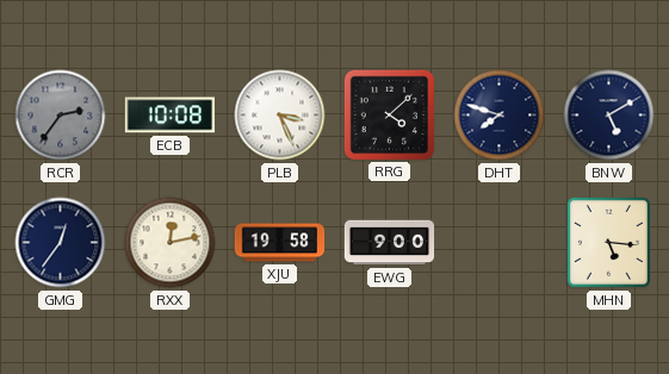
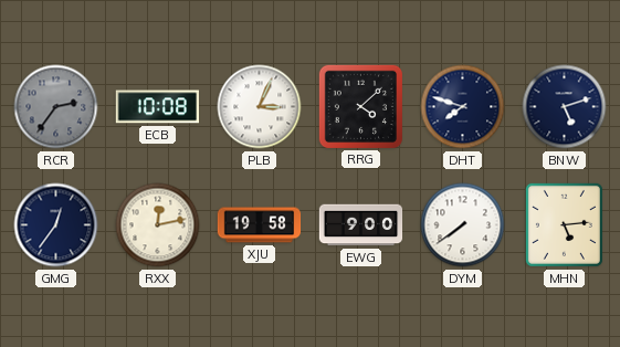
PLB: 3:26 -> 3:04 (260, 107)
BNW: 5:10 -> 5:12 (565, 107)
DYM: none -> 7:39 (463, 225)
MHN: 5:16 -> 5:14 (564, 224)
